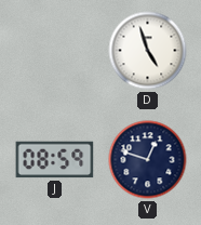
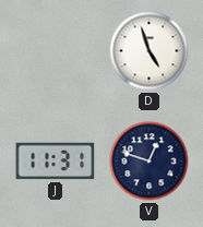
J: 08:59 -> 11:31 (56, 162)
